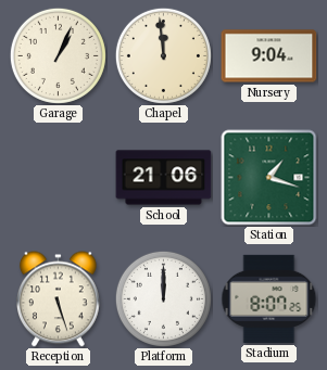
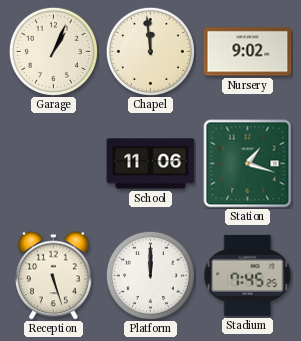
Nursery: 9:04 -> 9:02 (248, 52)
School: 21:06 -> 11:06 (151, 164)
Stadium: 8:07 -> 7:45 (248, 275)
